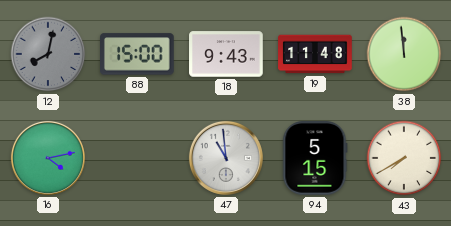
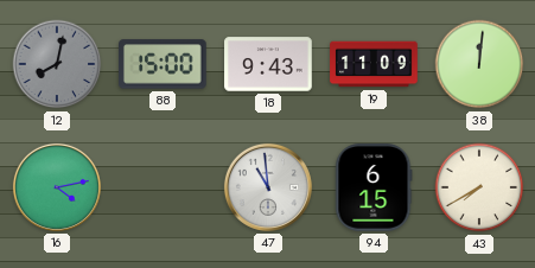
19: 11:48 -> 11:09 (374, 64)
38: 11:59 -> 12:01 (479, 64)
94: 5:15 -> 6:15 (374, 187)
